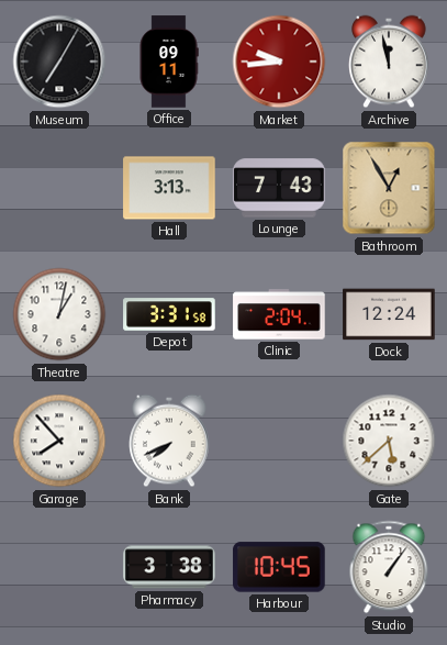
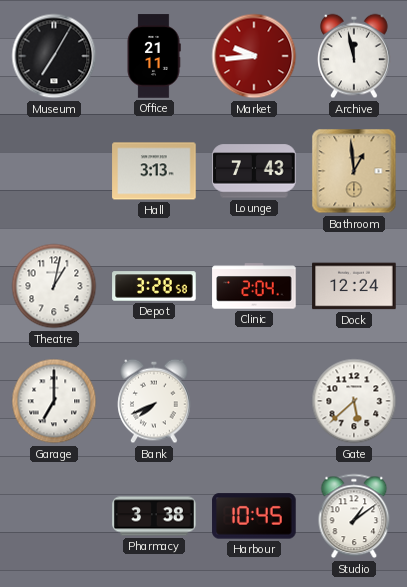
Office: 09:11 -> 21:11 (154, 56)
Bathroom: 12:55 -> 12:59 (354, 171)
Depot: 3:31 -> 3:28 (154, 286)
Garage: 7:53 -> 7:00 (54, 401)
Studio: 1:06 -> 1:09 (354, 516)
